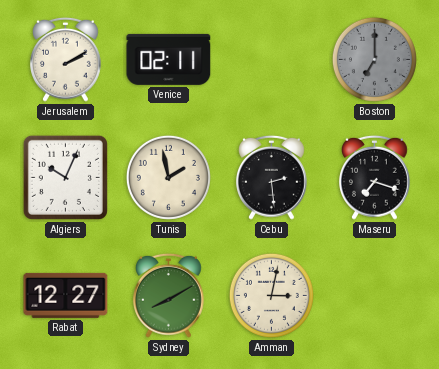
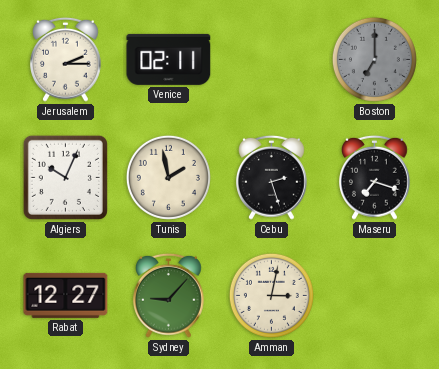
Jerusalem: 2:10 -> 2:15 (66, 59)
Cebu: 2:29 -> 2:27 (272, 177)
Sydney: 8:10 -> 9:07 (169, 295)
